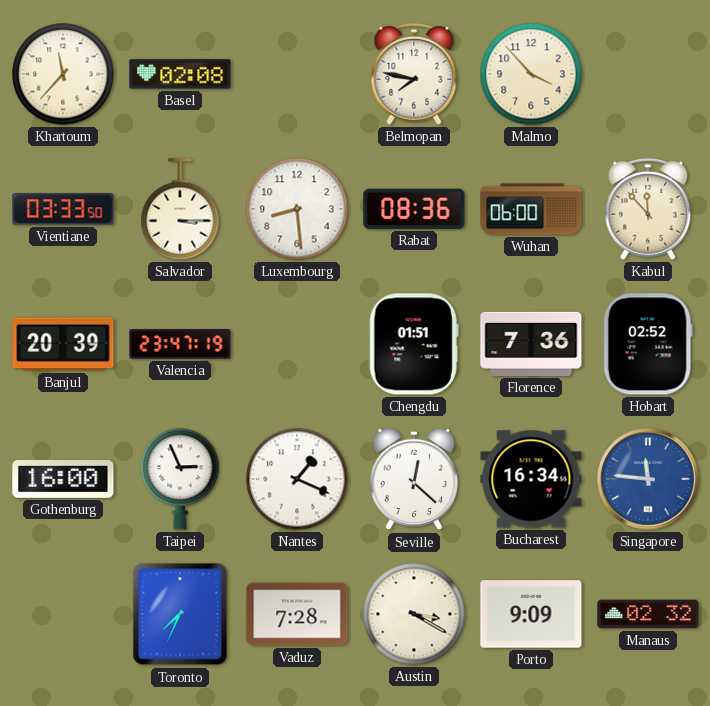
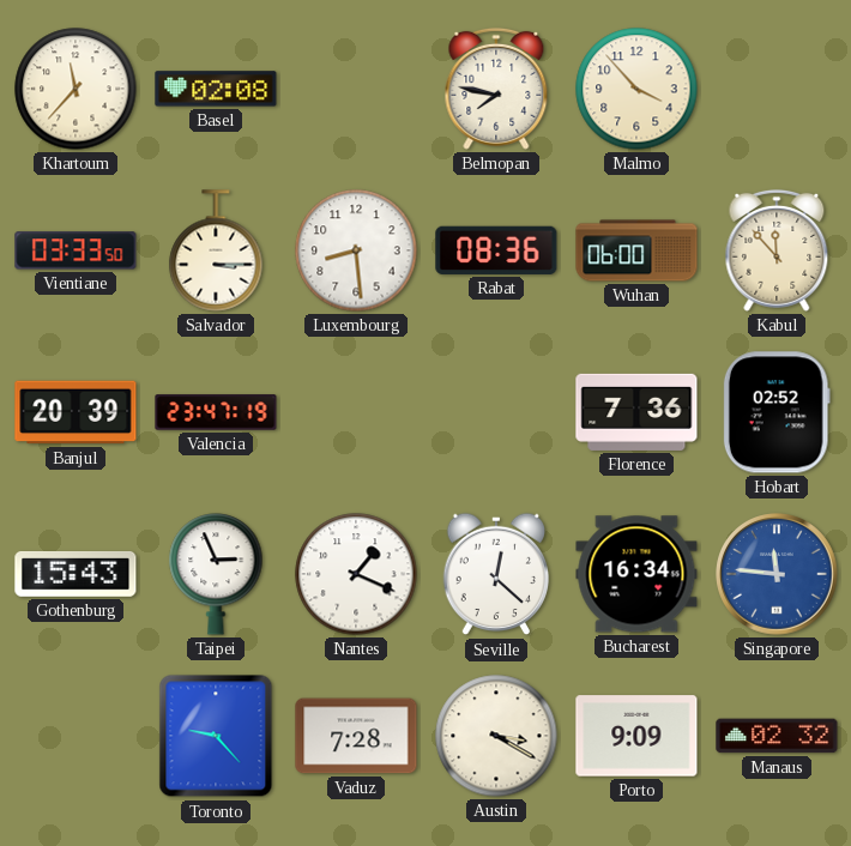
Chengdu: 01:51 -> none (414, 344)
Gothenburg: 16:00 -> 15:43 (76, 574)
Toronto: 7:34 -> 9:23 (216, 736)
